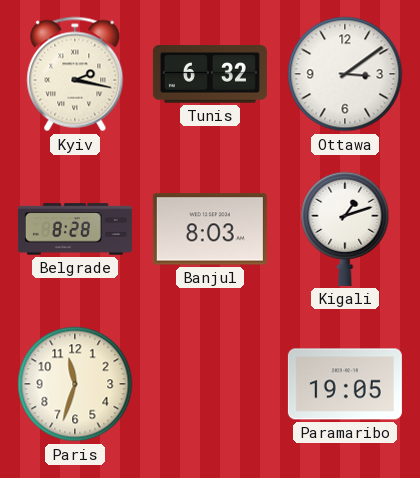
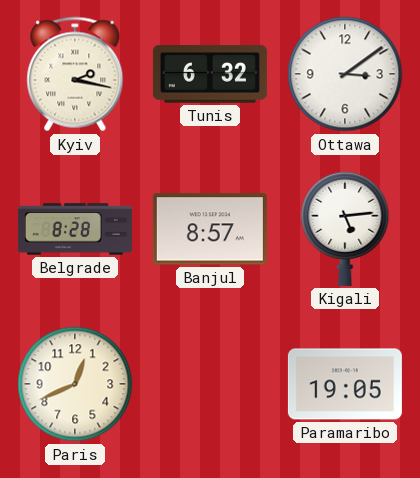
Banjul: 8:03 -> 8:57 (210, 229)
Kigali: 1:12 -> 5:14 (345, 229)
Paris: 11:33 -> 12:41 (75, 384)
